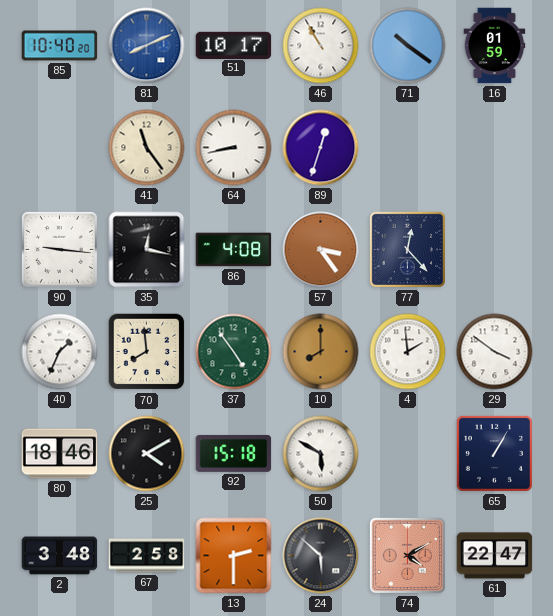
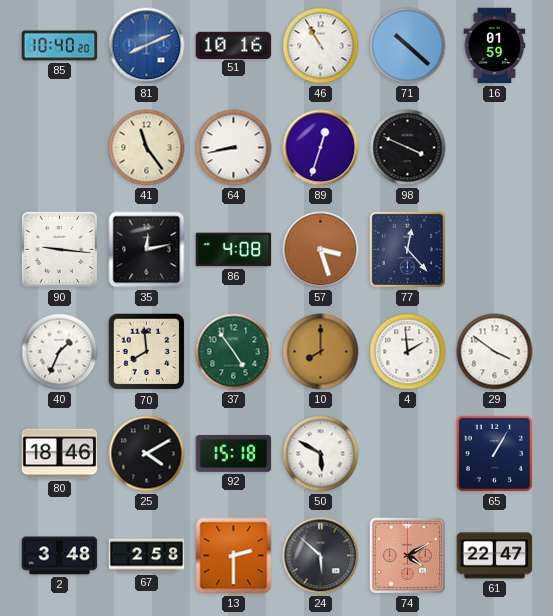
51: 10:17 -> 10:16 (234, 45)
71: 10:21 -> 10:22 (408, 46)
98: none -> 3:49 (408, 148)
35: 12:17 -> 12:13 (147, 250)
57: 3:24 -> 3:27 (321, 250)
